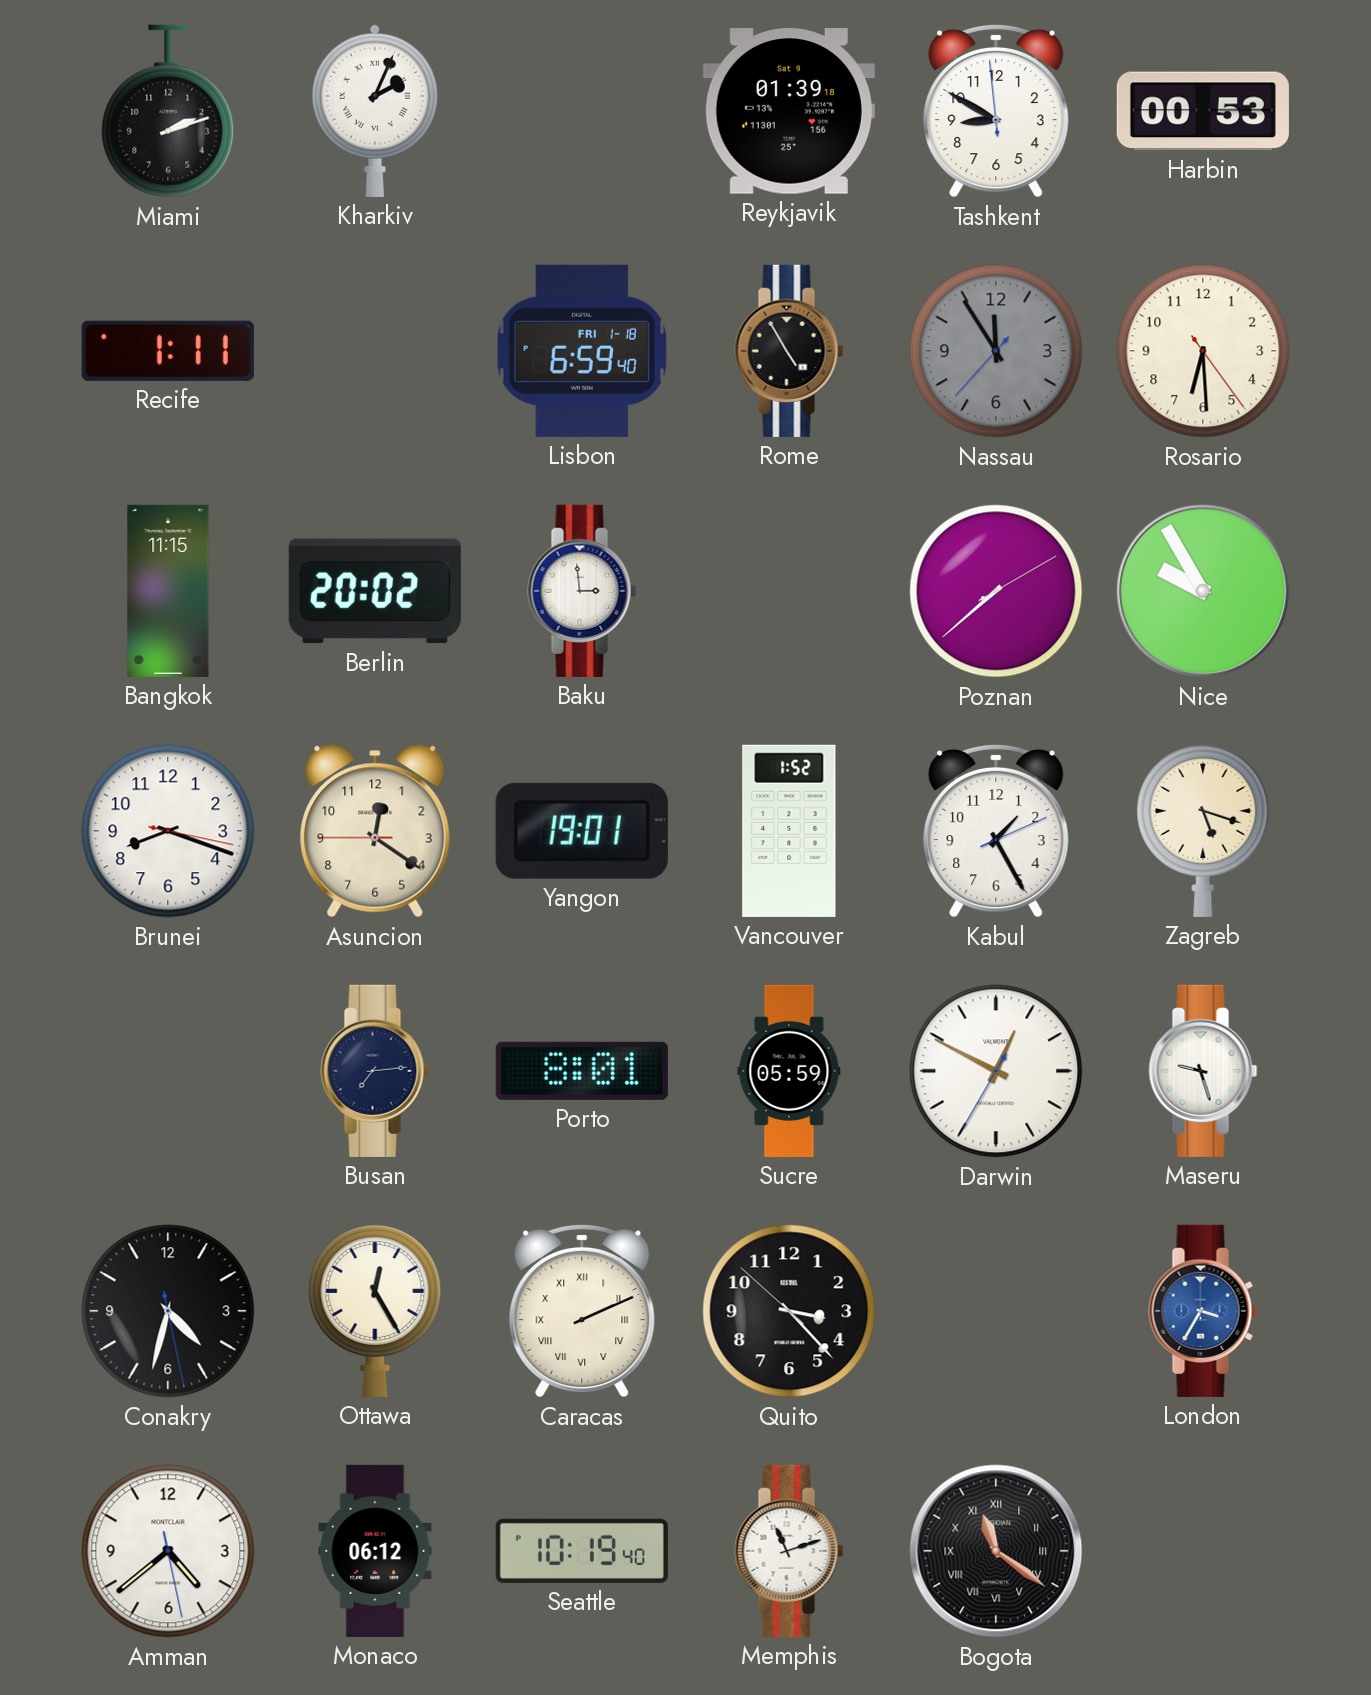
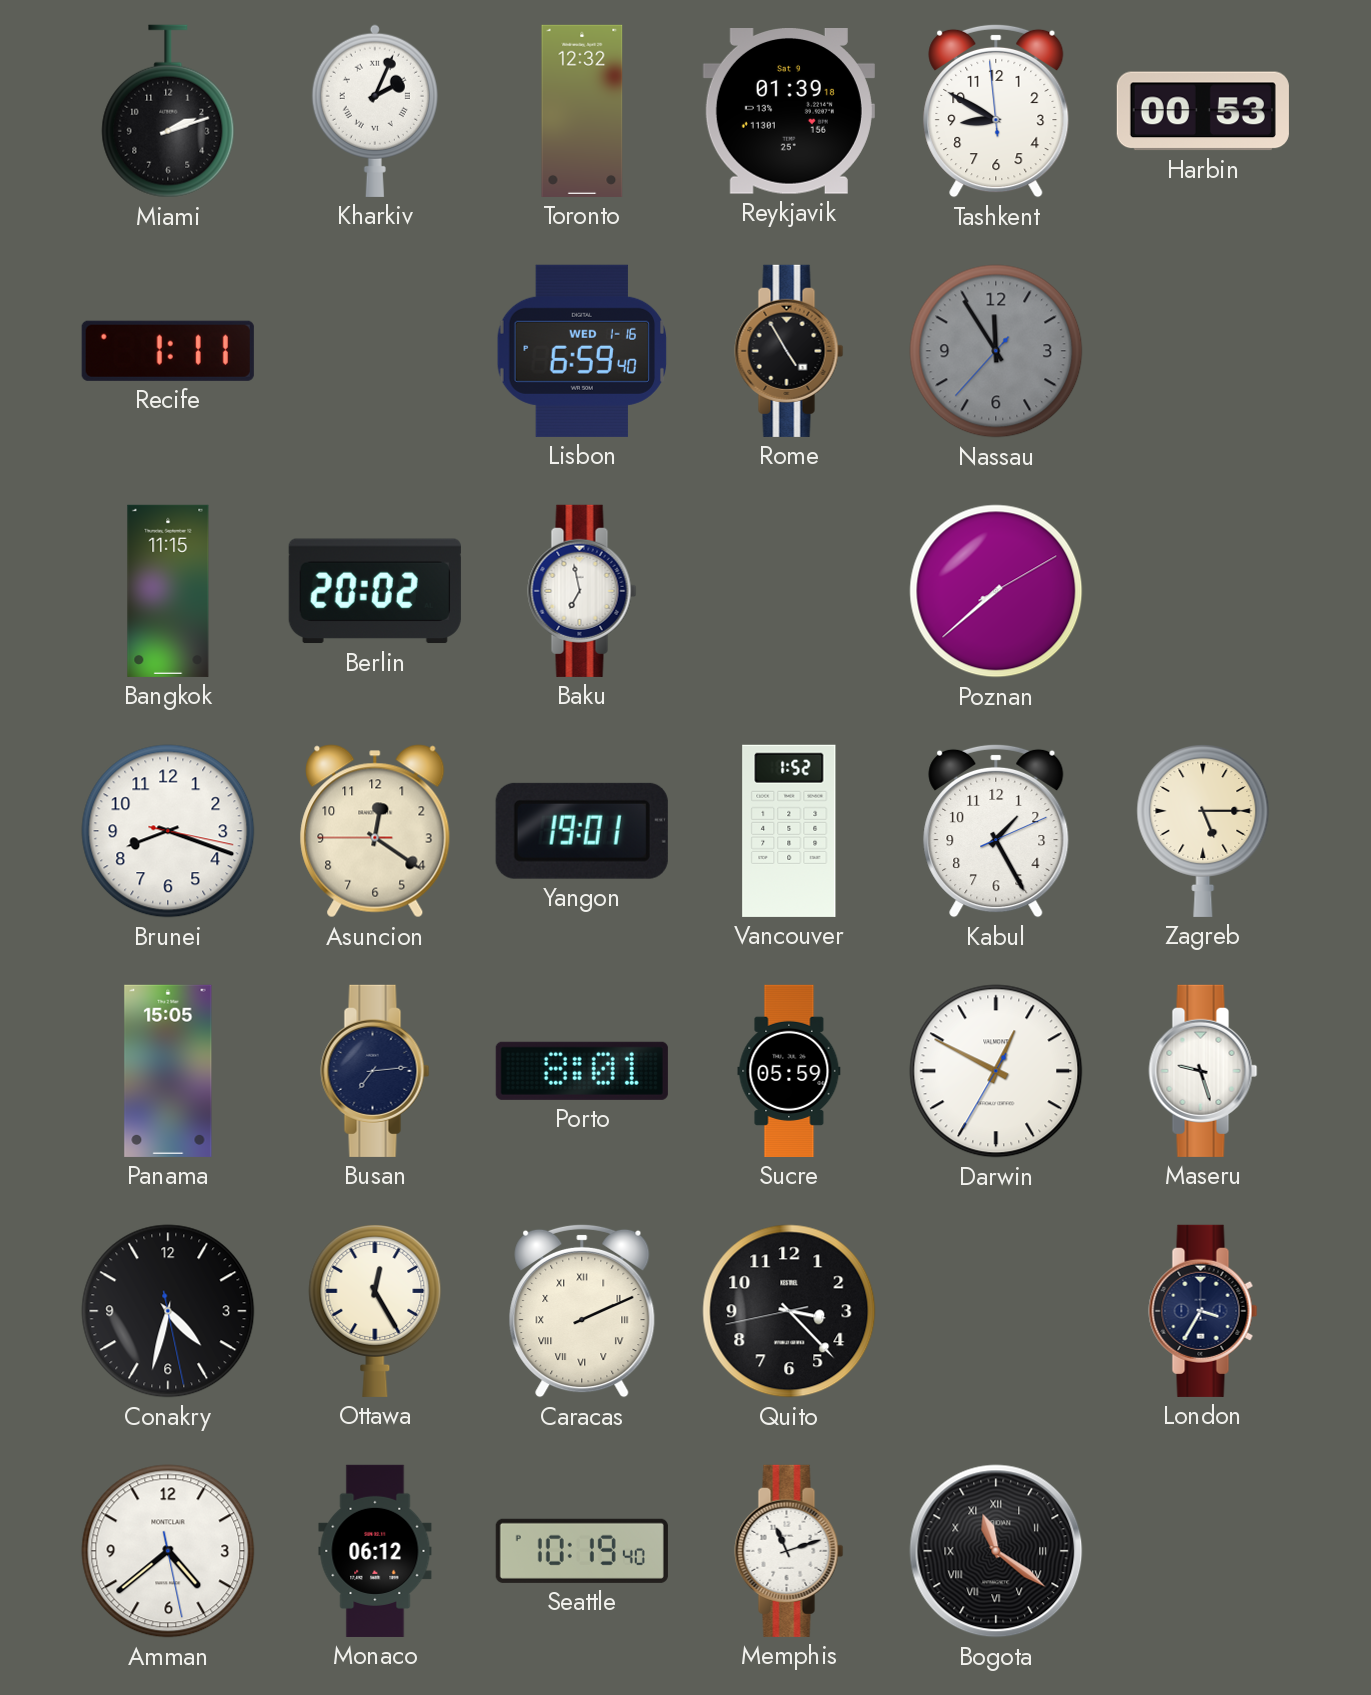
Toronto: none -> 12:32 (582, 111)
Lisbon date: FRI 1-18 -> WED 1-16 (582, 351)
Rosario: 6:29 -> none (1203, 351)
Baku: 2:59 -> 6:58 (582, 591)
Nice: 9:55 -> none (1203, 591)
Zagreb: 5:18 -> 5:15 (1203, 831)
Panama: none -> 15:05 (168, 1071)
Quito: 3:22:52 -> 3:22:43 (789, 1311)
London dial: blue -> navy (1203, 1311)
